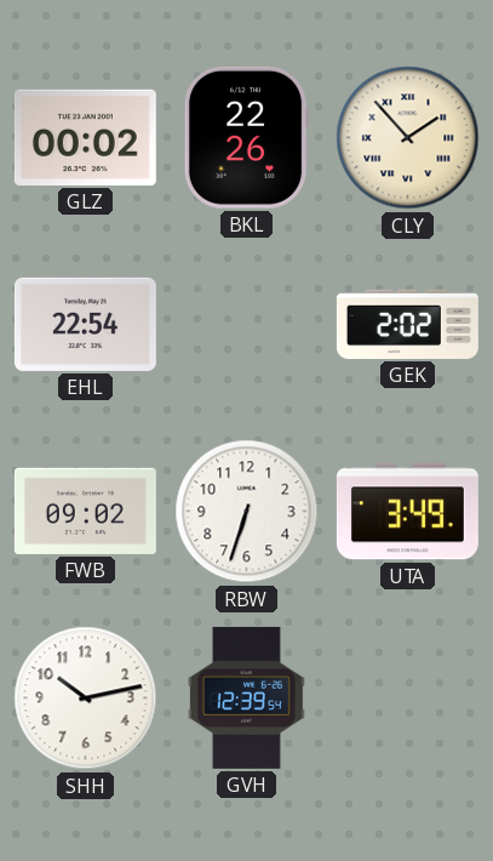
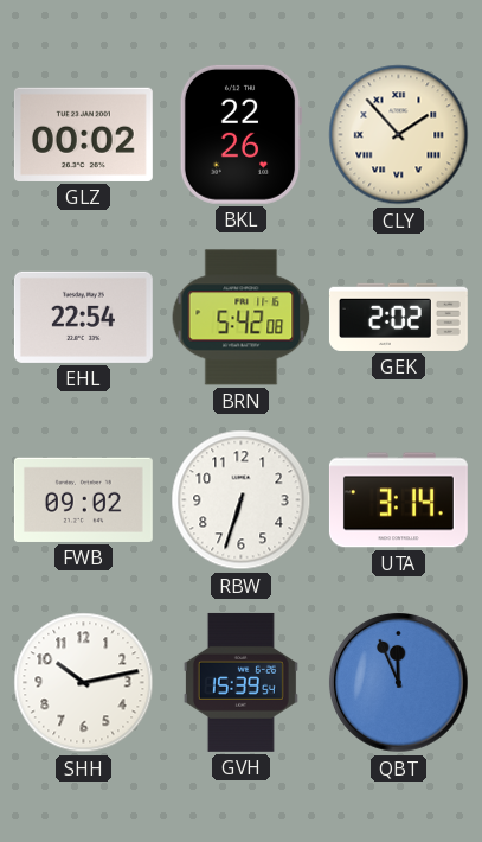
BRN: none -> 5:42 (242, 318)
UTA: 3:49 -> 3:14 (398, 500)
GVH: 12:39 -> 15:39 (240, 682)
QBT: none -> 11:56 (398, 682)
